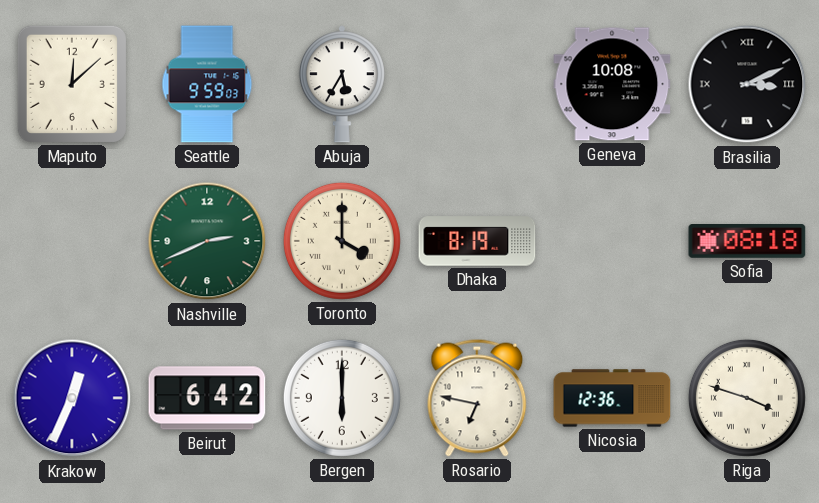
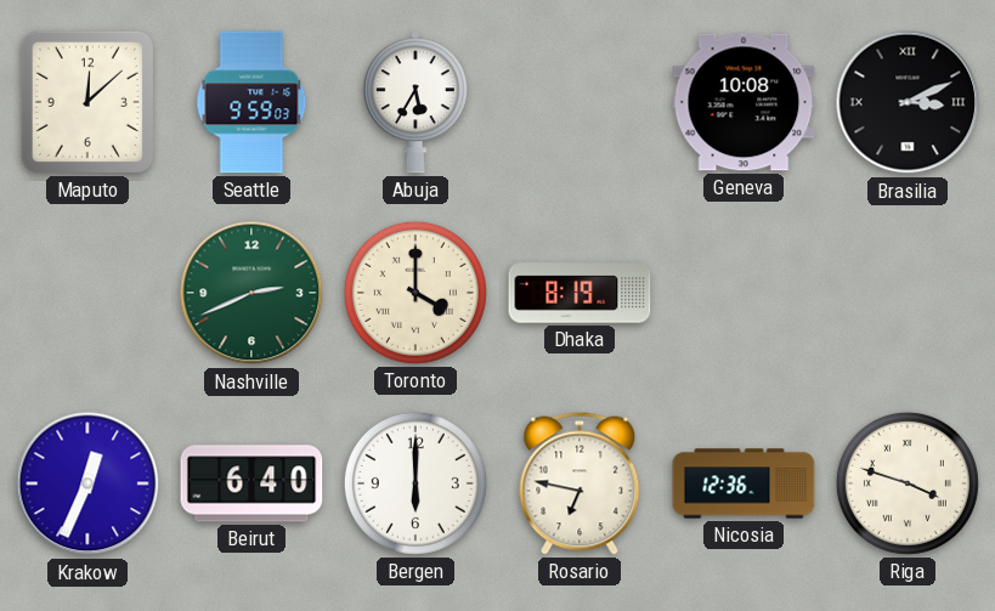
Sofia: 08:18 -> none (747, 241)
Beirut: 6:42 -> 6:40 (251, 483)
